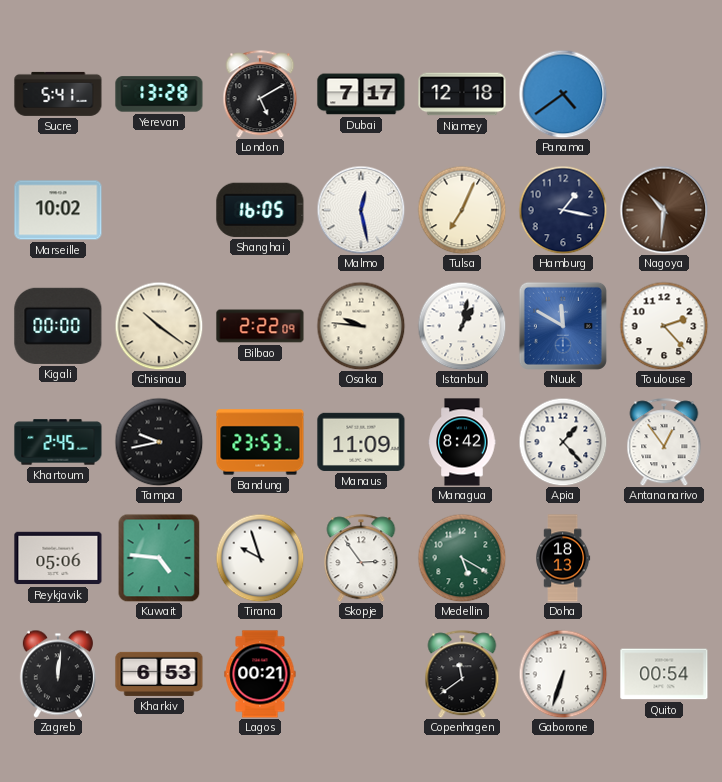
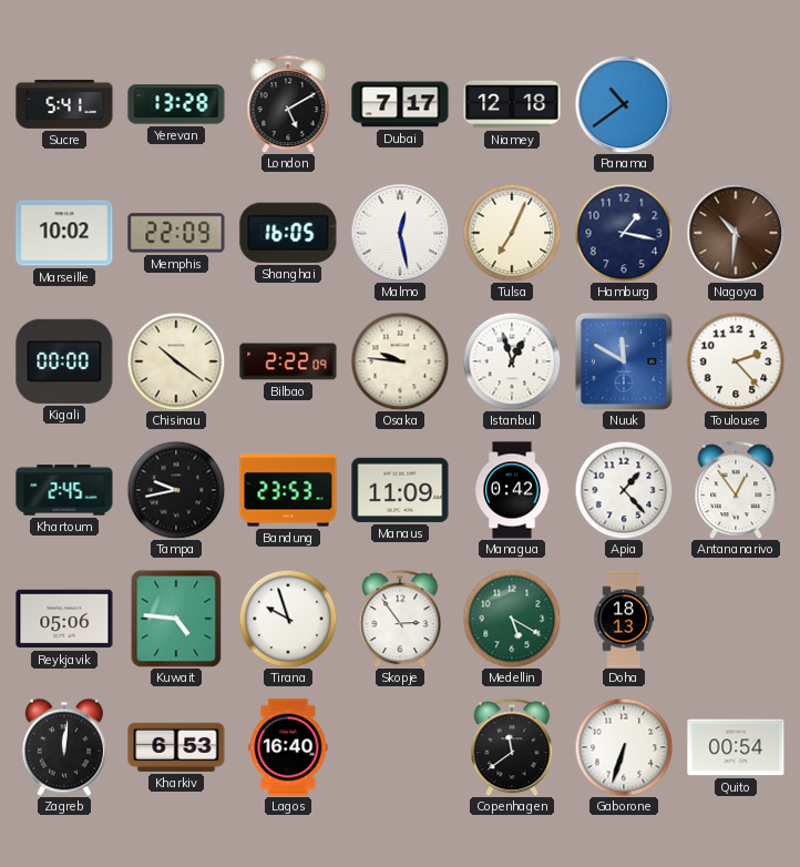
Panama: 4:39 -> 10:39 (624, 104)
Memphis: none -> 22:09 (176, 233)
Istanbul: 1:02 -> 12:57 (512, 361)
Managua: 8:42 -> 0:42 (512, 490)
Lagos: 00:21 -> 16:40 (288, 747)
